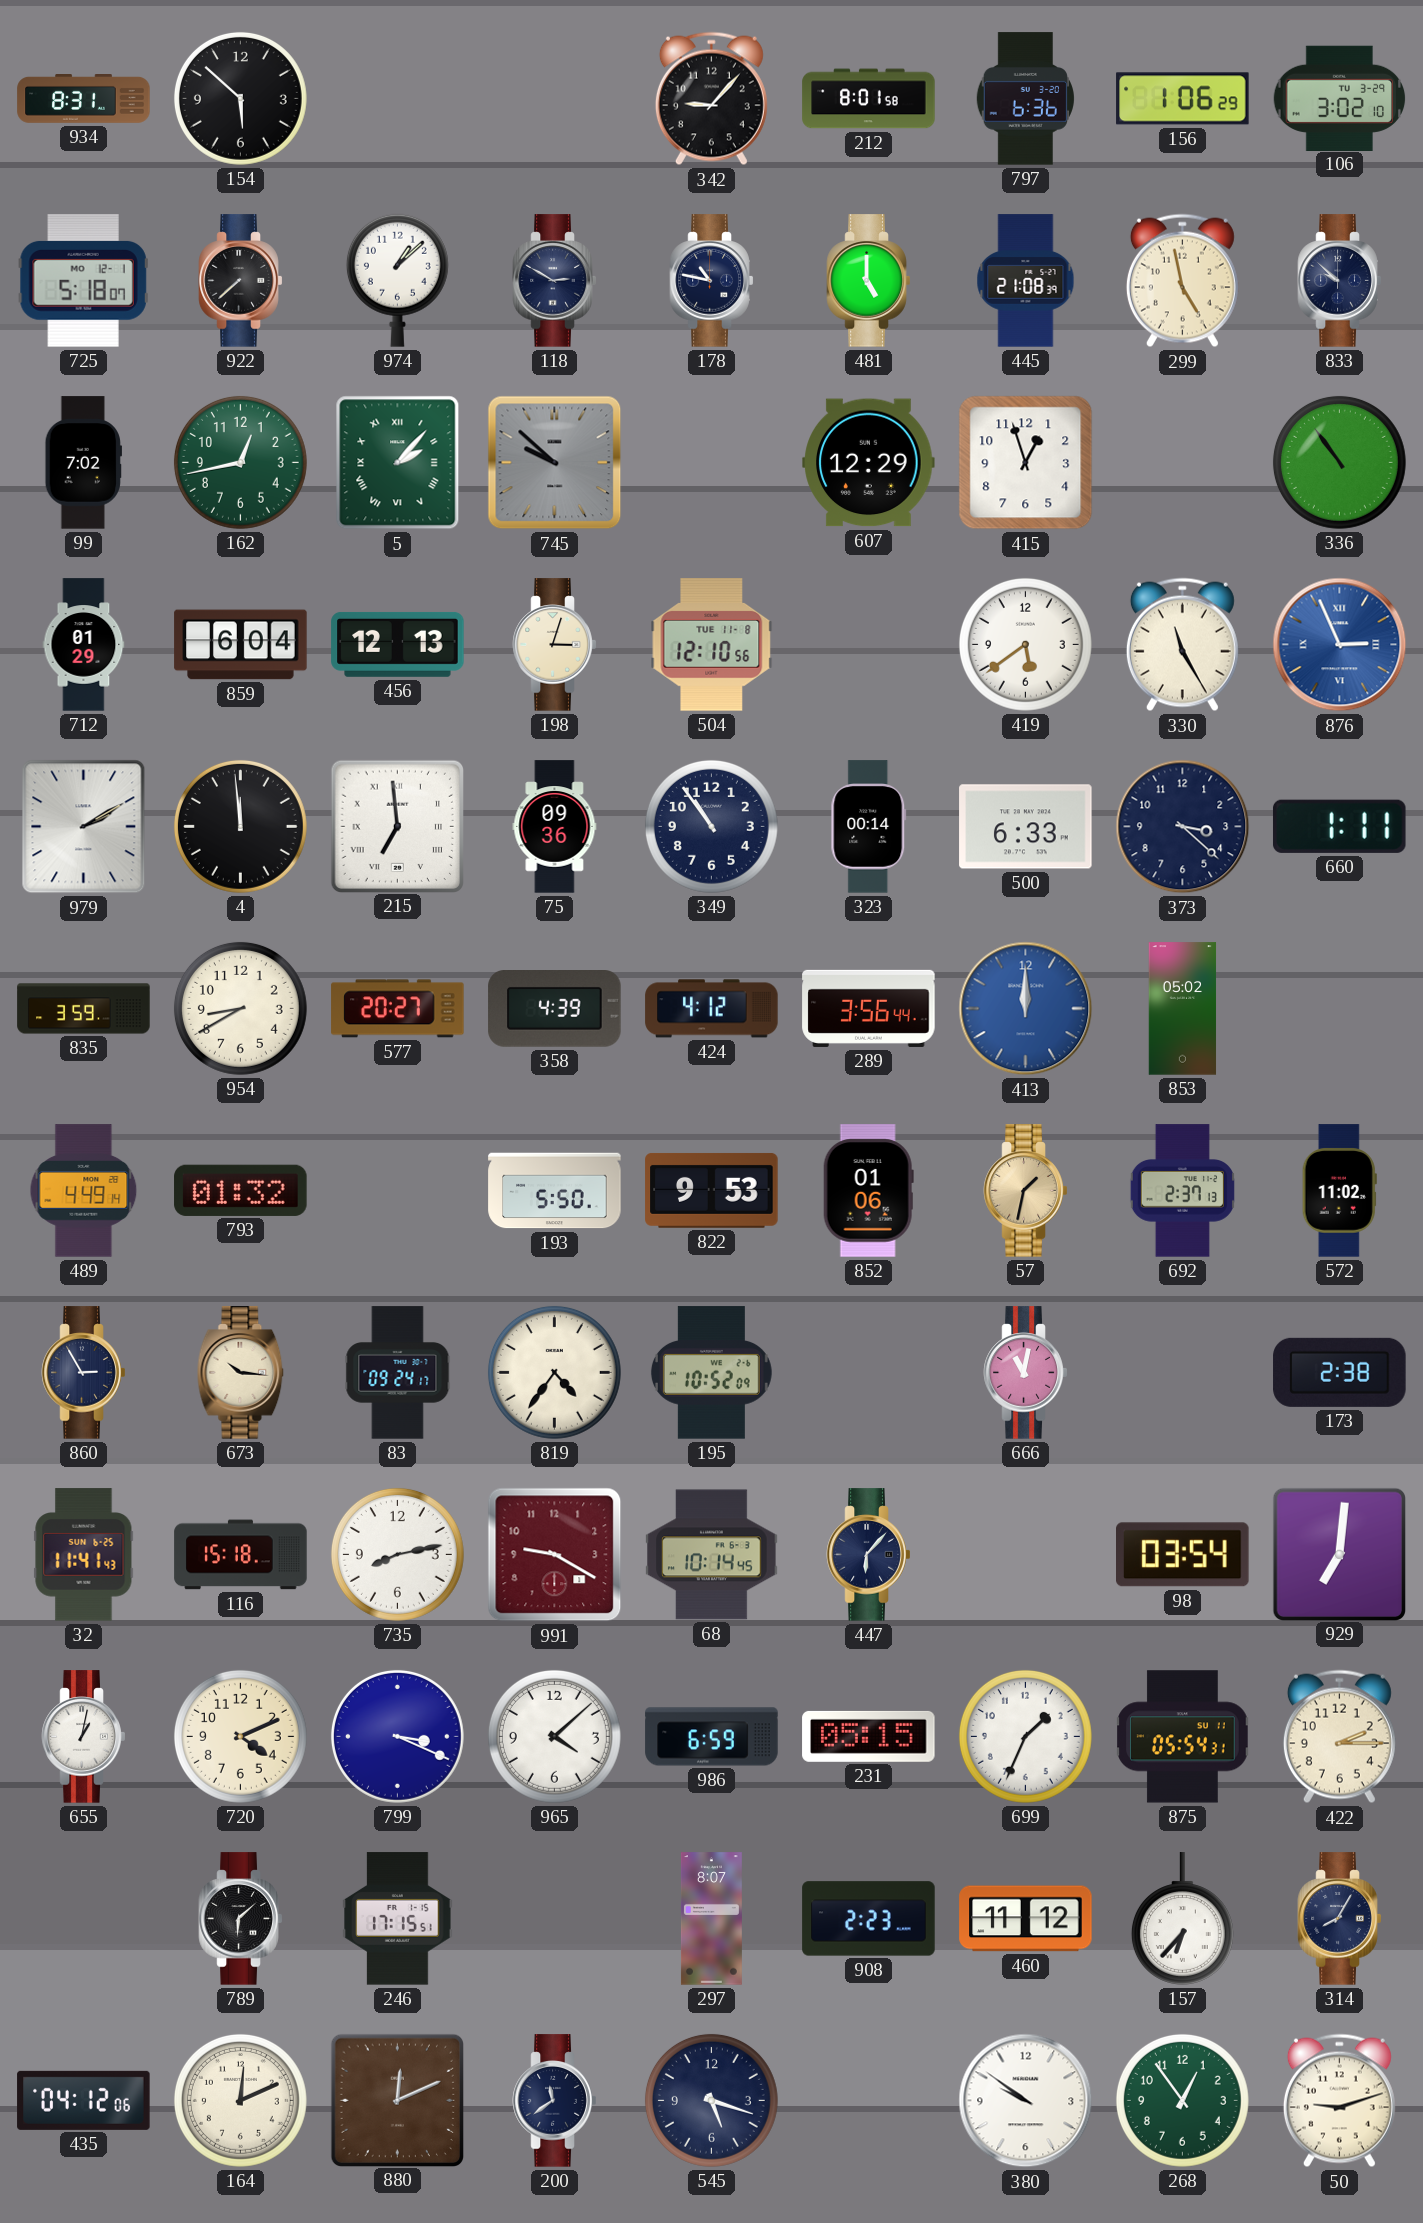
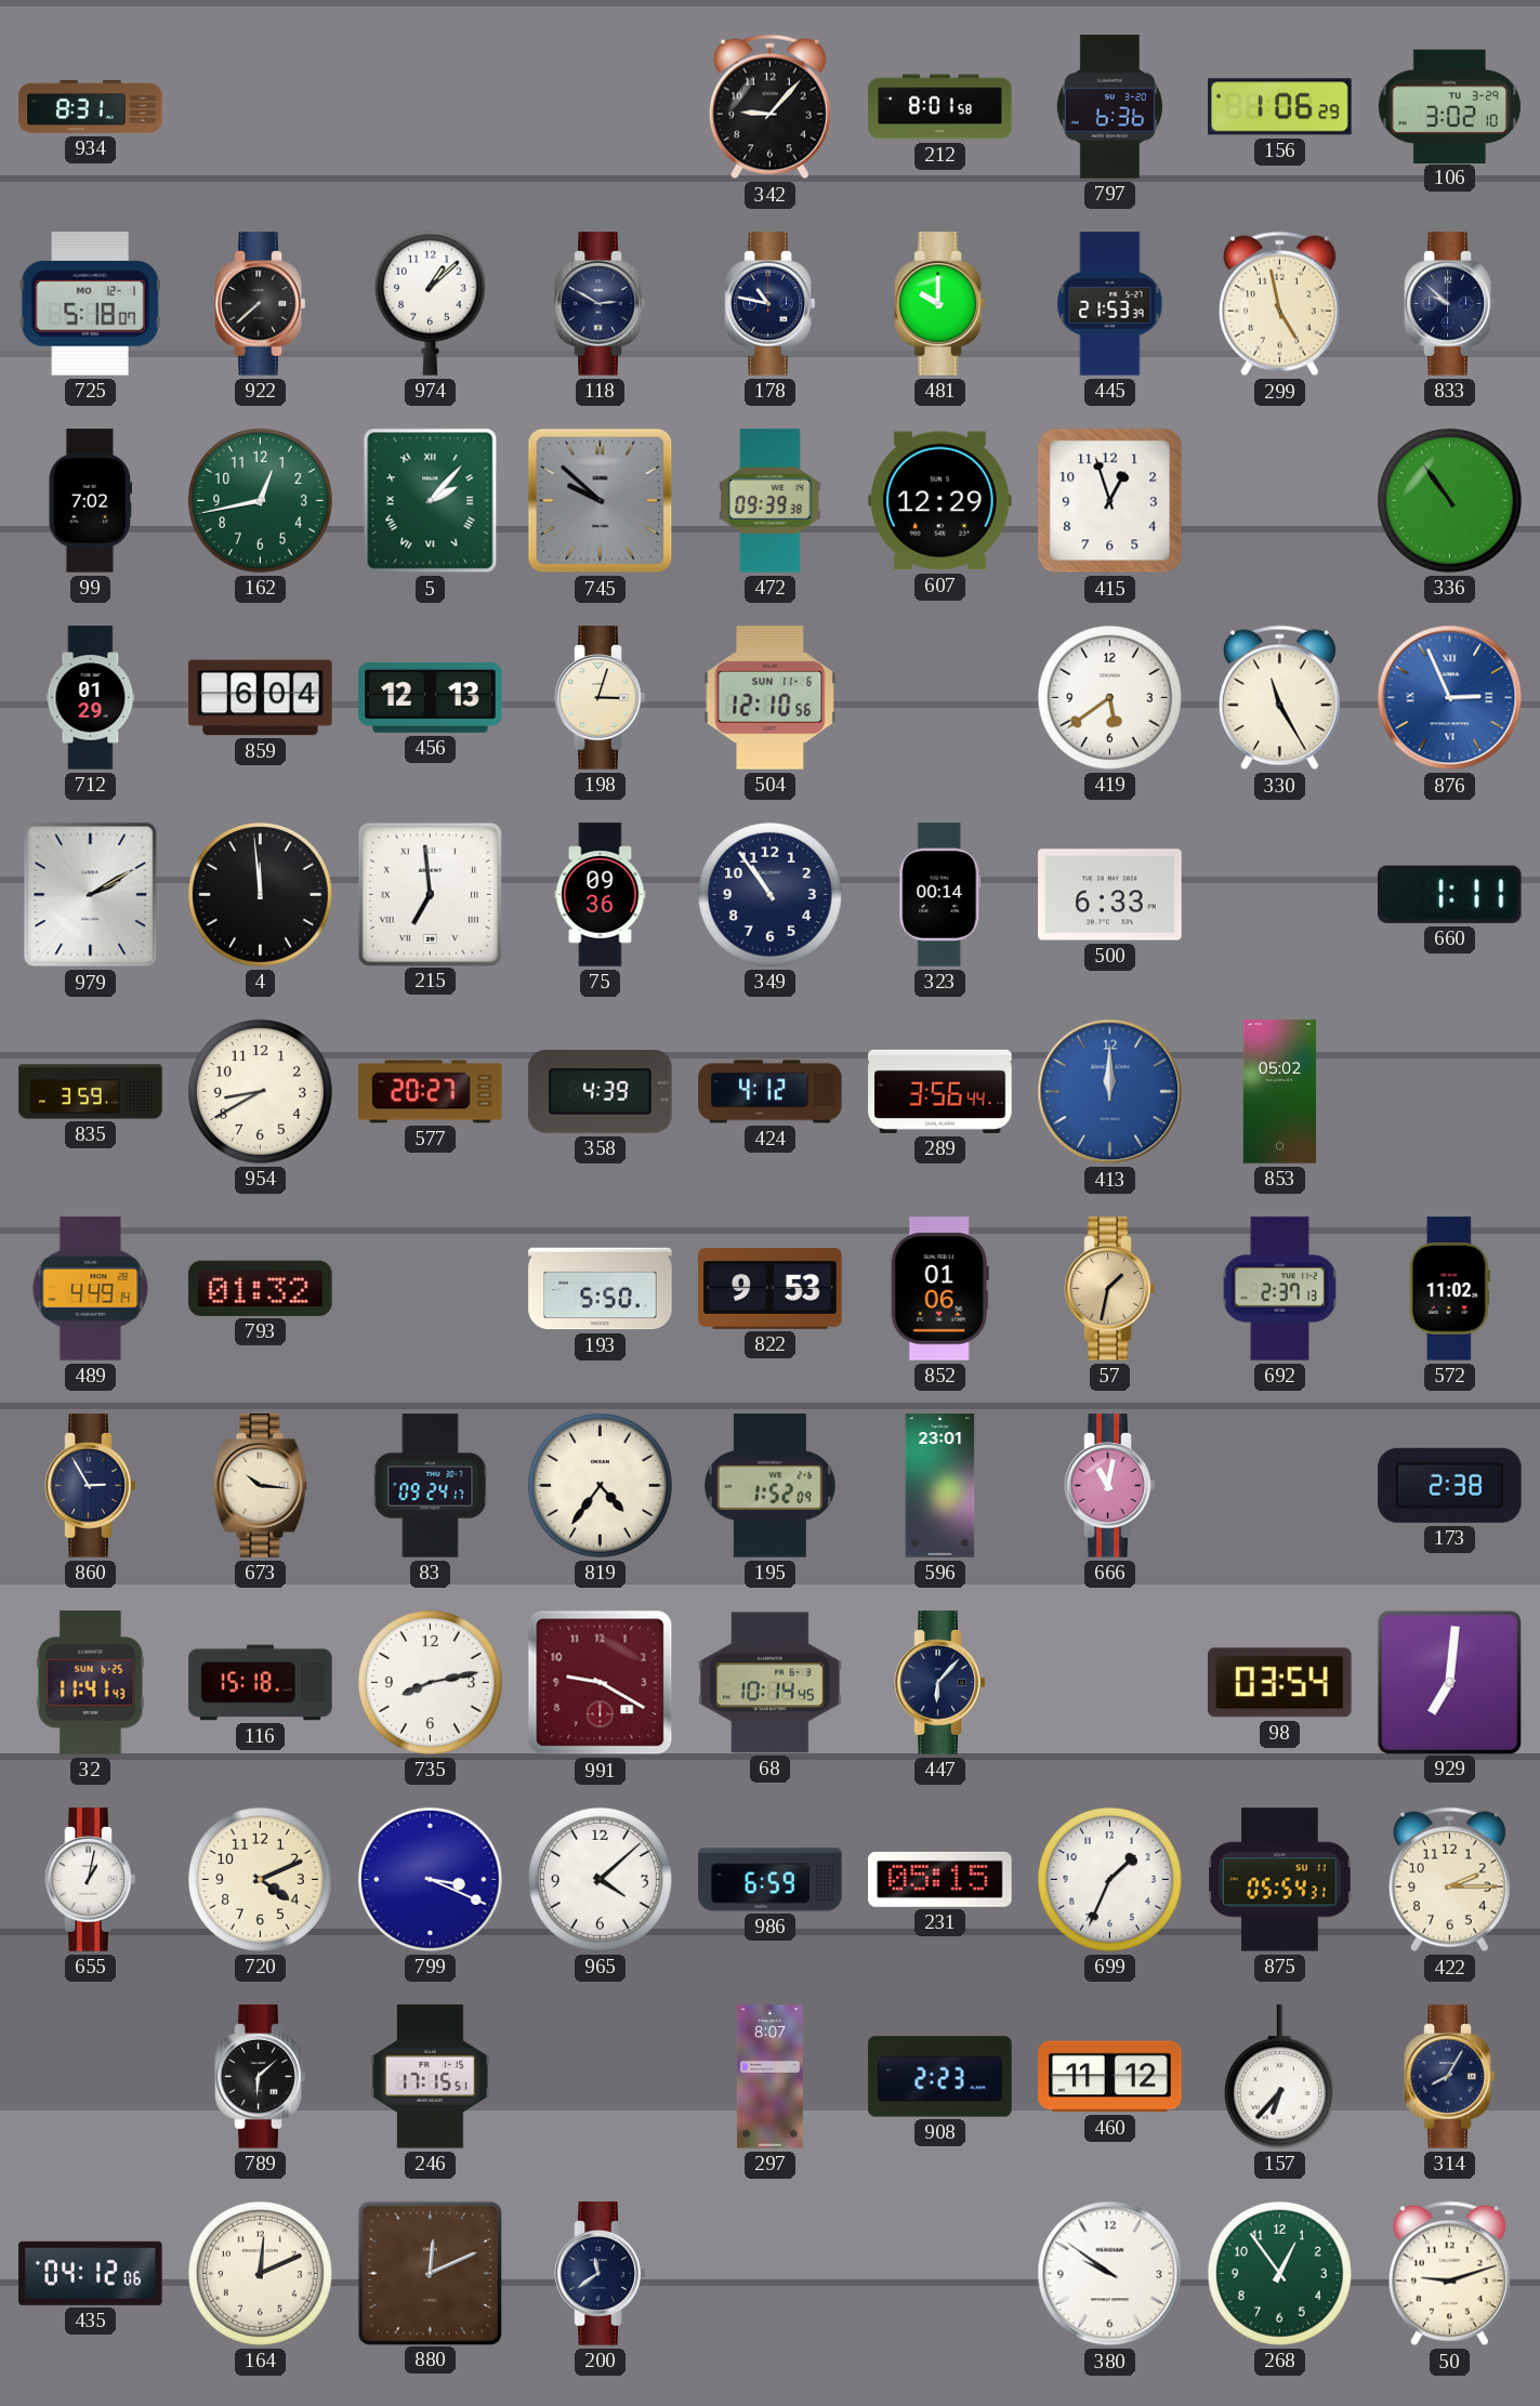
154: 5:52 -> none (240, 98)
481: 5:00 -> 10:00 (940, 304)
445: 21:08 -> 21:53 (1110, 304)
472: none -> 09:39 (771, 501)
504 date: TUE 11-8 -> SUN 11-6 (771, 698)
373: 3:22 -> none (1183, 827)
195: 10:52 -> 1:52 (769, 1486)
596: none -> 23:01 (940, 1486)
545: 5:18 -> none (711, 2100)
